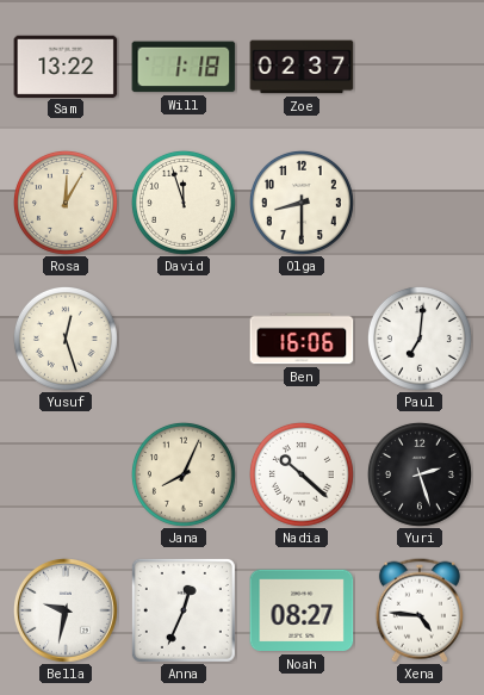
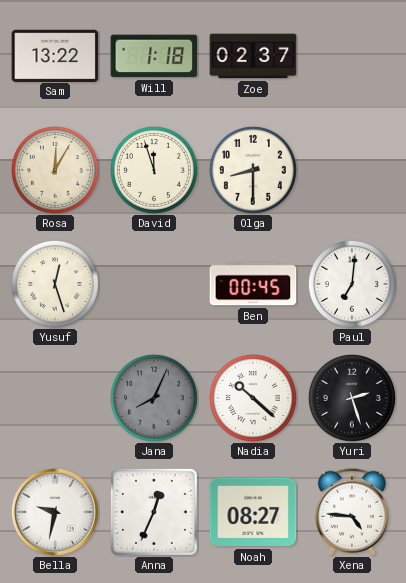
Ben: 16:06 -> 00:45 (253, 284)
Jana dial: cream -> grey (154, 398)
